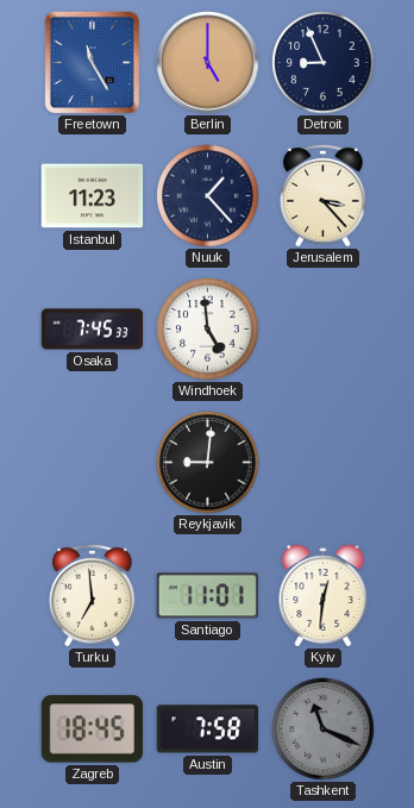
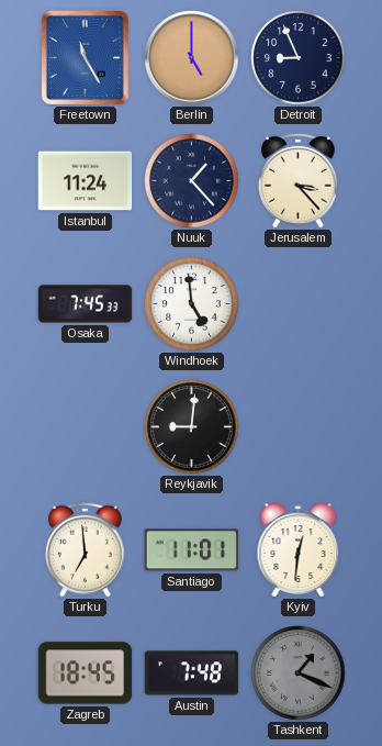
Istanbul: 11:23 -> 11:24 (86, 181)
Austin: 7:58 -> 7:48 (192, 673)
Tashkent: 11:19 -> 1:19 (299, 673)
